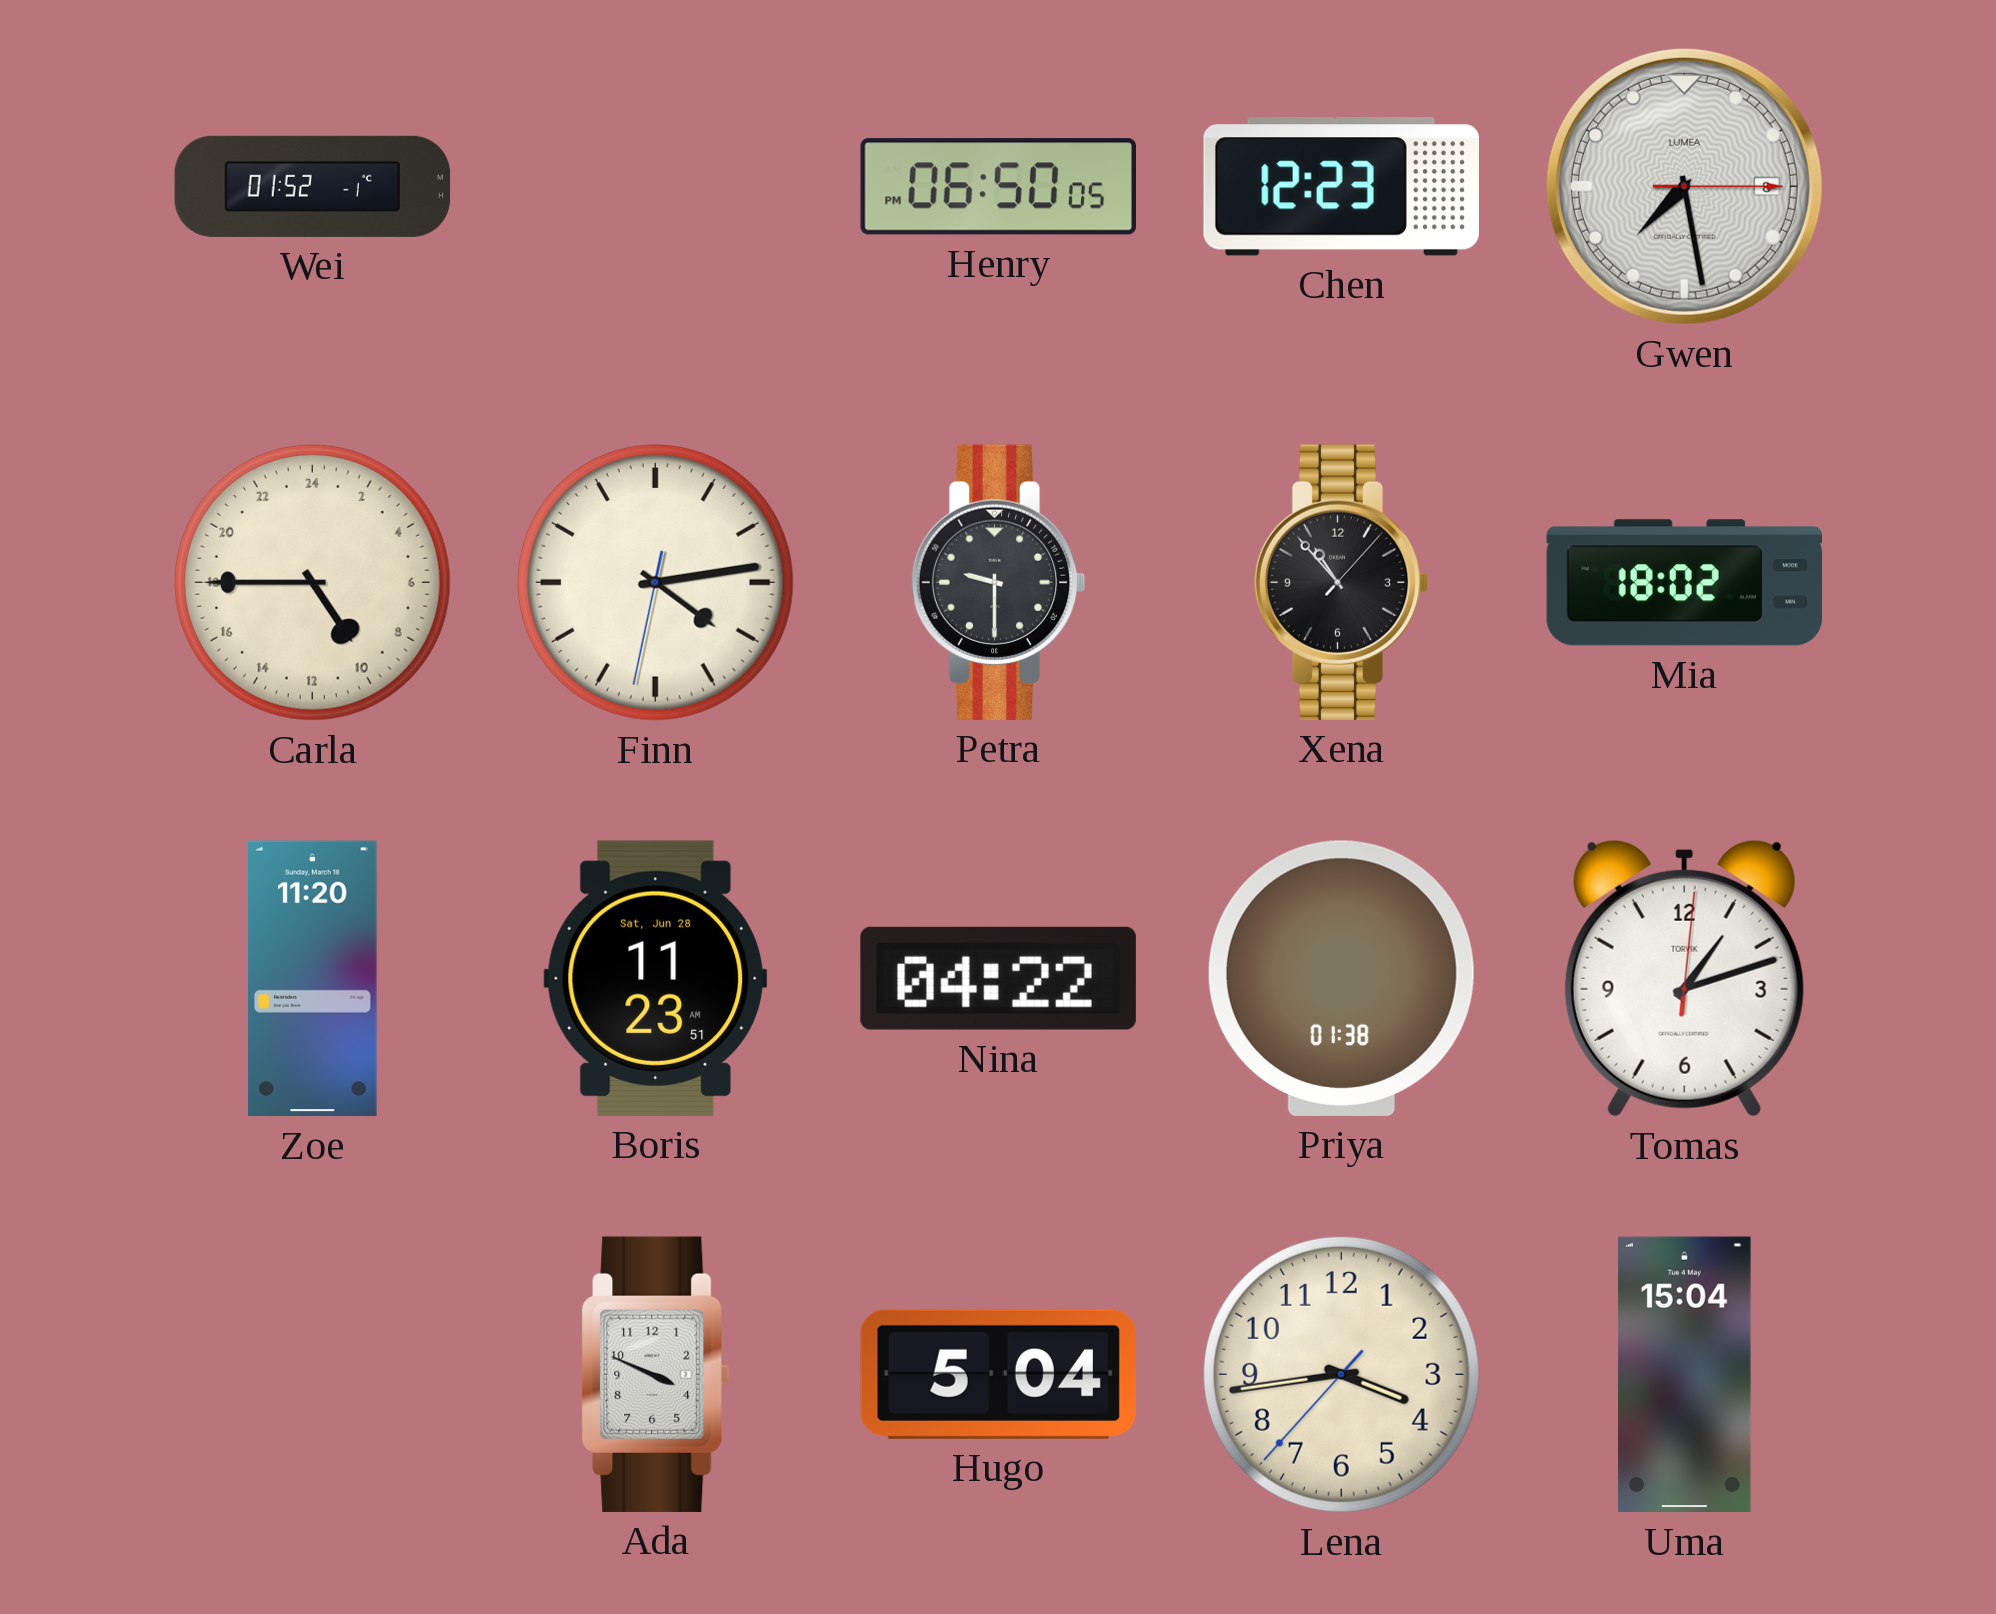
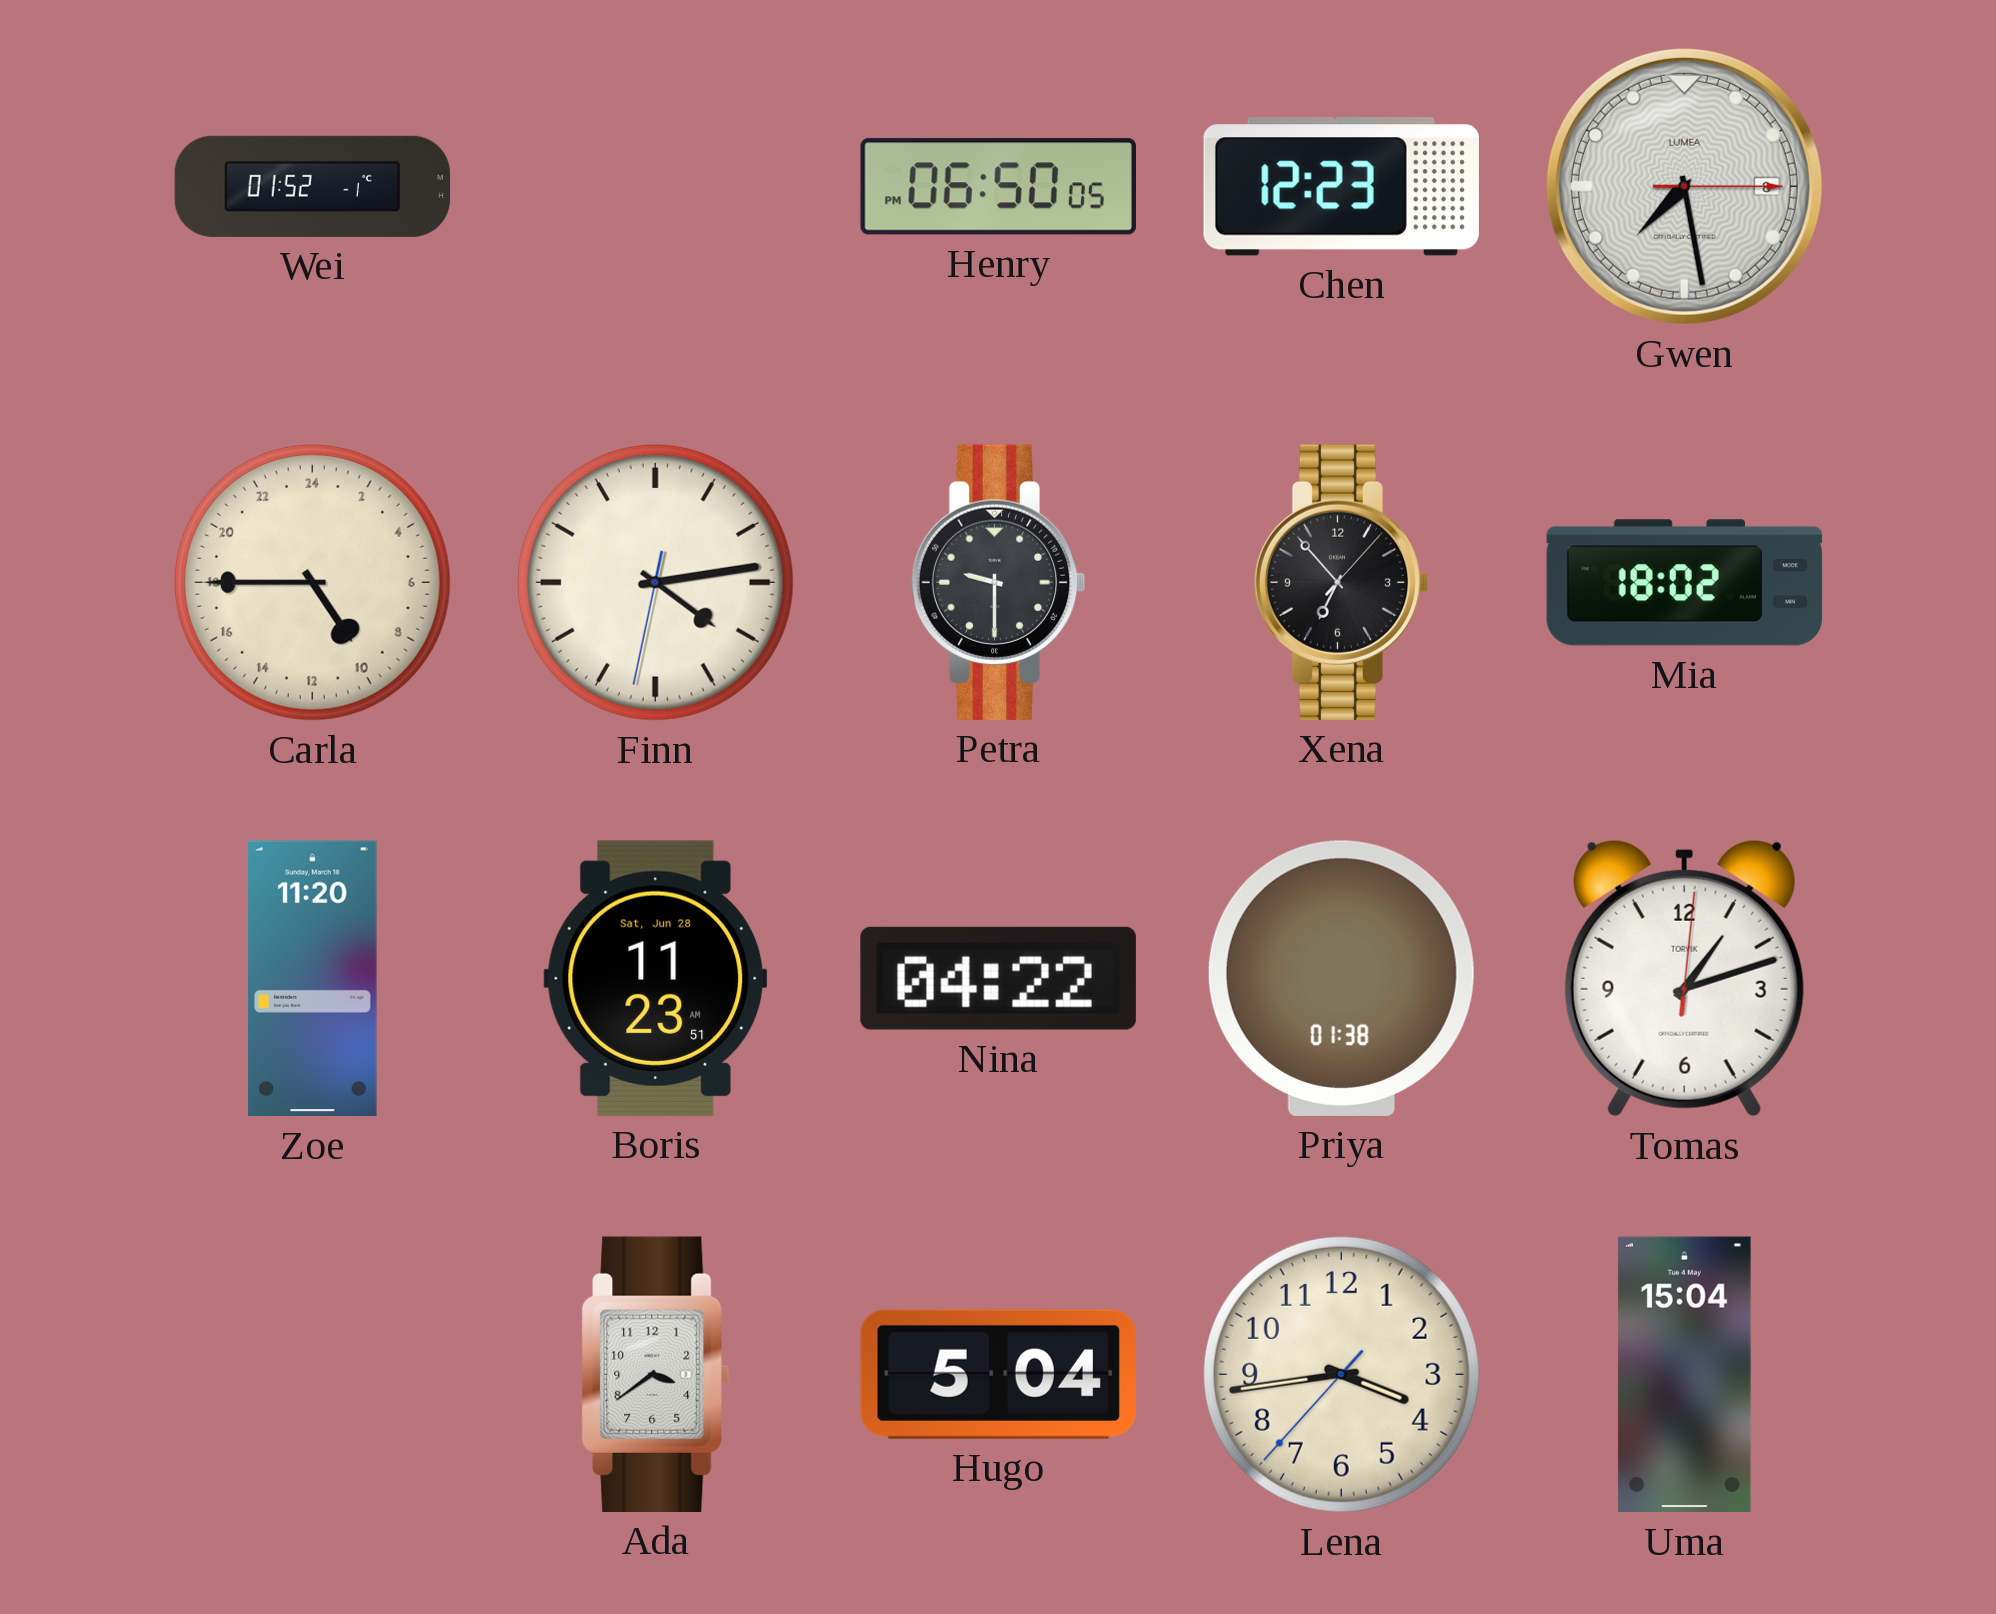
Xena: 10:53 -> 6:53 (1341, 582)
Ada: 3:49 -> 3:39 (656, 1374)
